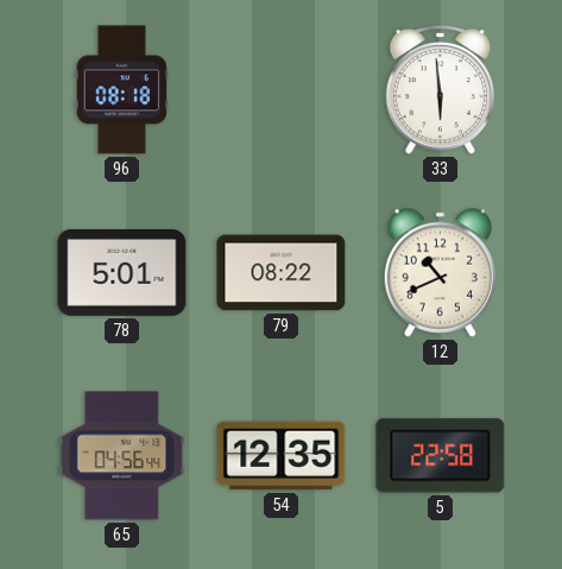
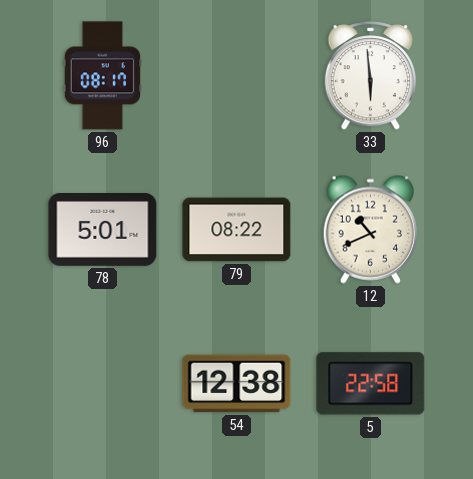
96: 08:18 -> 08:17 (103, 76)
65: 04:56 -> none (122, 456)
54: 12:35 -> 12:38 (237, 384)
